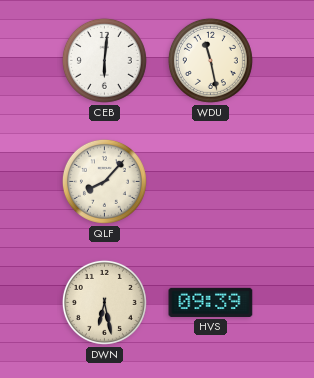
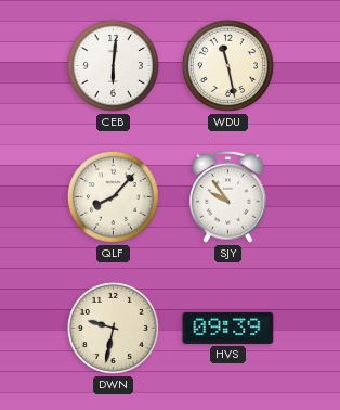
SJY: none -> 9:54 (228, 196)
DWN: 6:28 -> 9:32 (113, 328)
